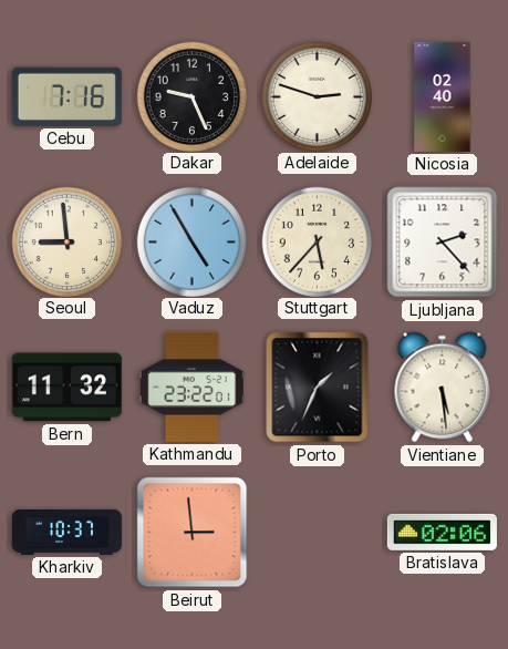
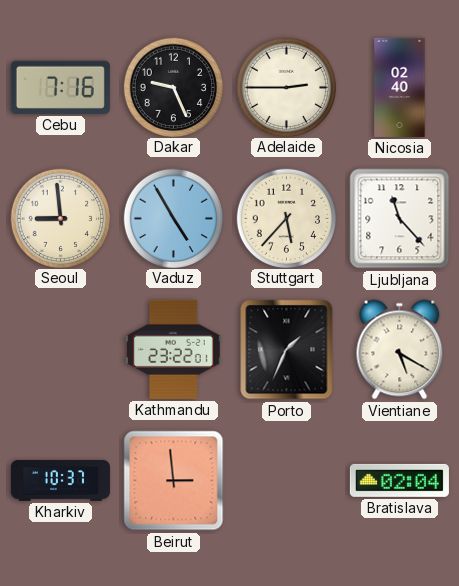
Adelaide: 2:48 -> 2:45 (286, 87)
Ljubljana: 2:23 -> 11:23 (400, 219)
Bern: 11:32 -> none (66, 388)
Vientiane: 5:29 -> 5:20 (400, 350)
Bratislava: 02:06 -> 02:04 (399, 480)
